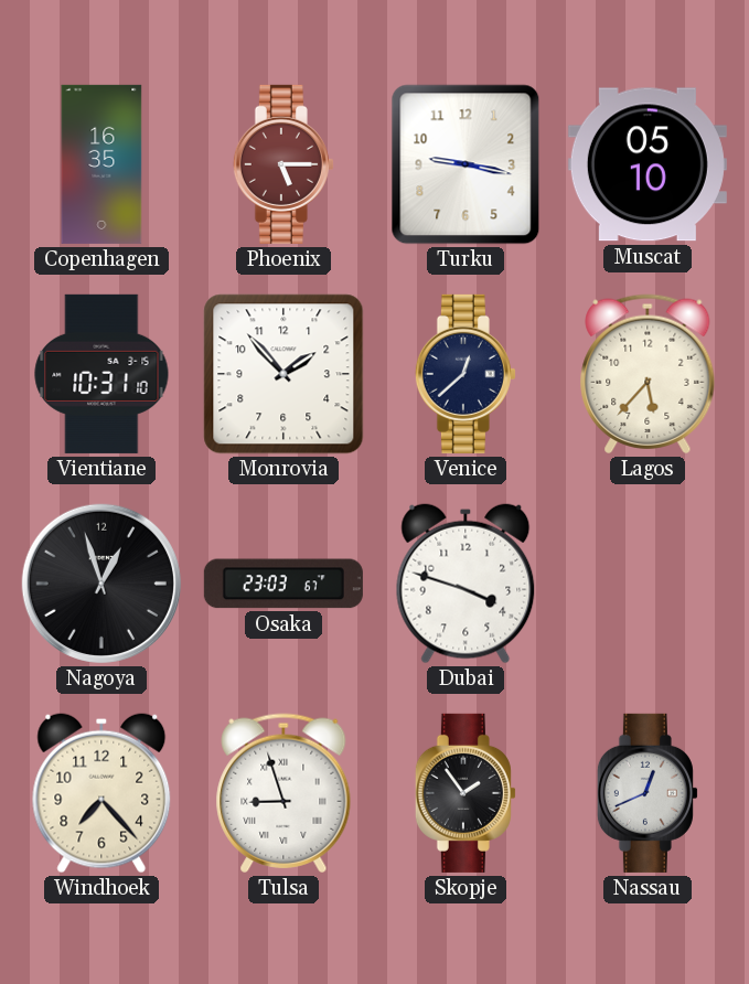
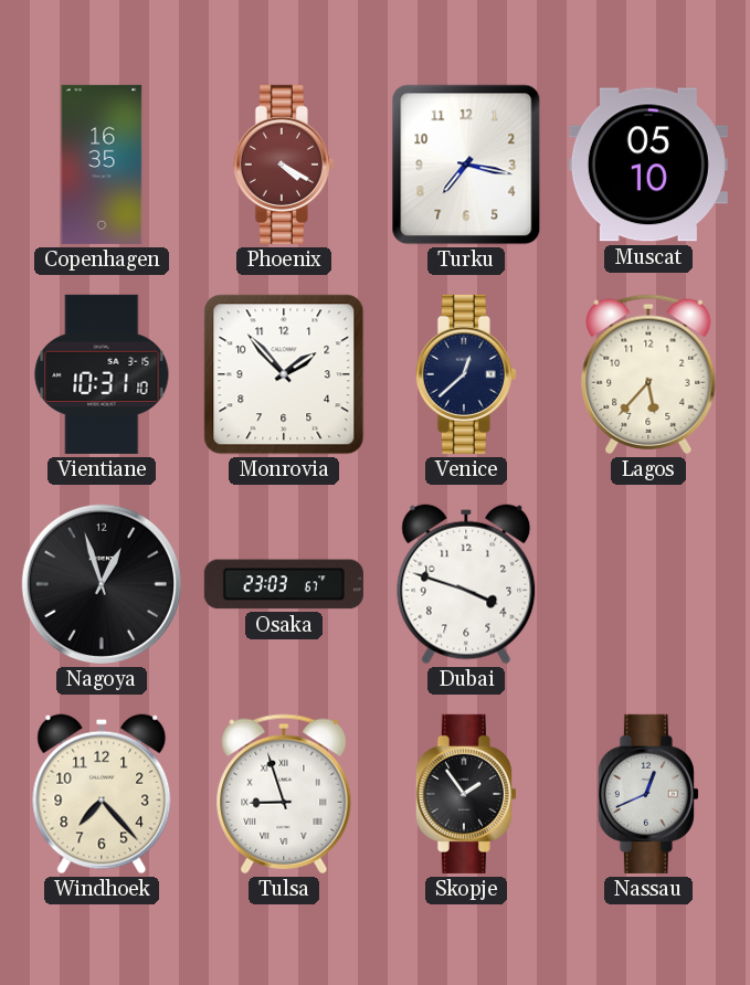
Phoenix: 5:15 -> 4:20 (284, 165)
Turku: 9:17 -> 7:17 (466, 165)
